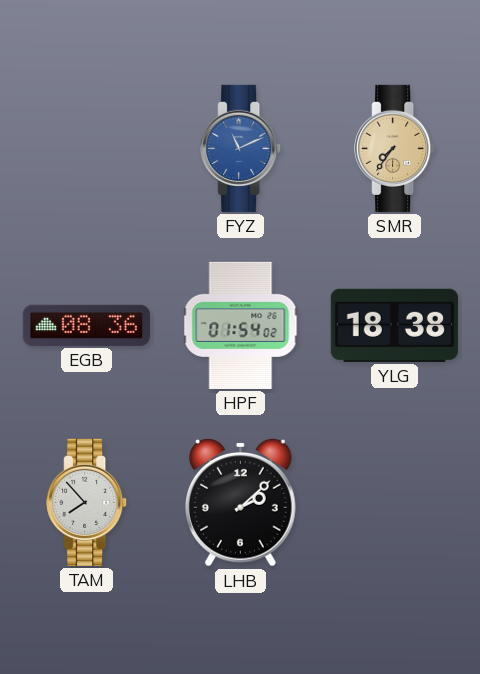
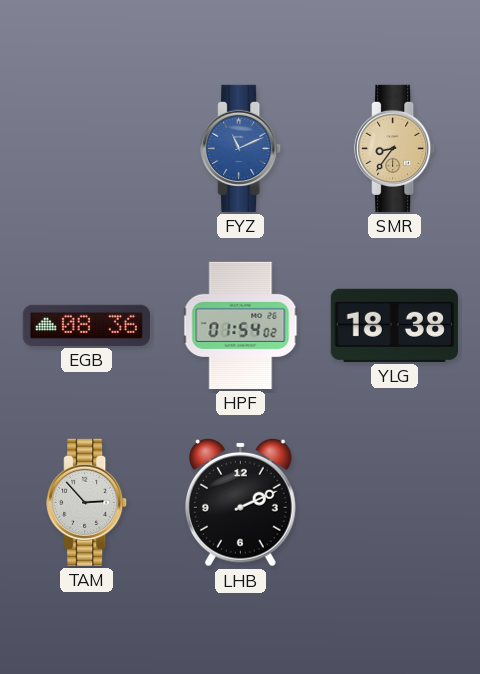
SMR: 7:36 -> 8:36 (395, 148)
TAM: 7:53 -> 2:53 (87, 502)
LHB: 2:08 -> 2:11 (241, 502)
